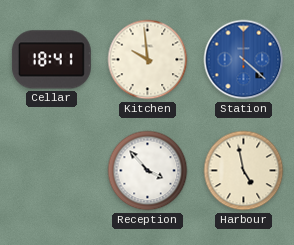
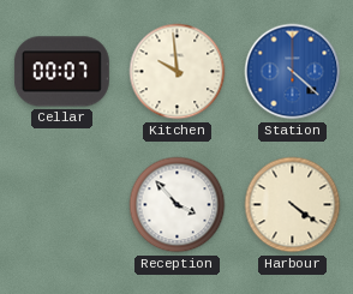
Cellar: 18:41 -> 00:07 (61, 72)
Harbour: 4:58 -> 4:21 (293, 205)
